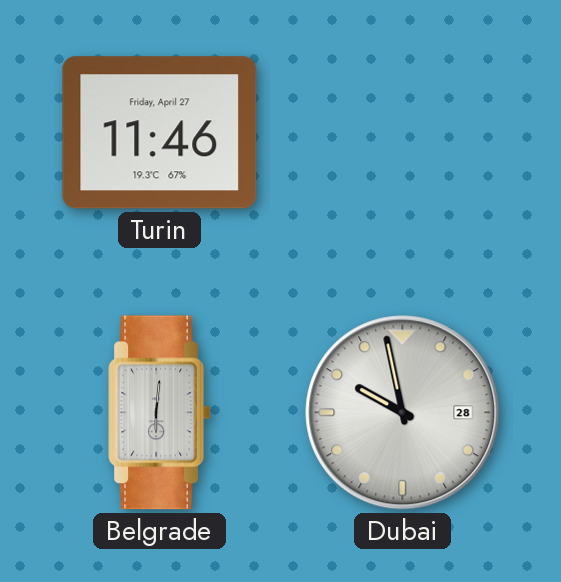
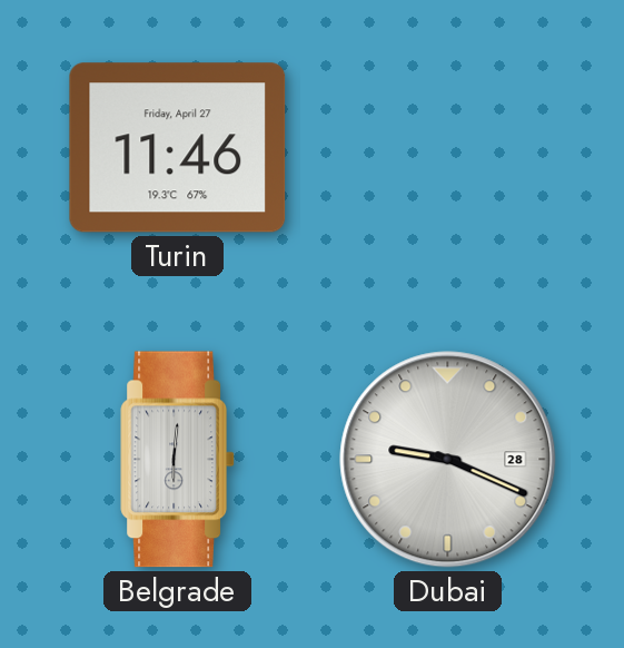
Dubai: 9:58 -> 9:19 (448, 460)
